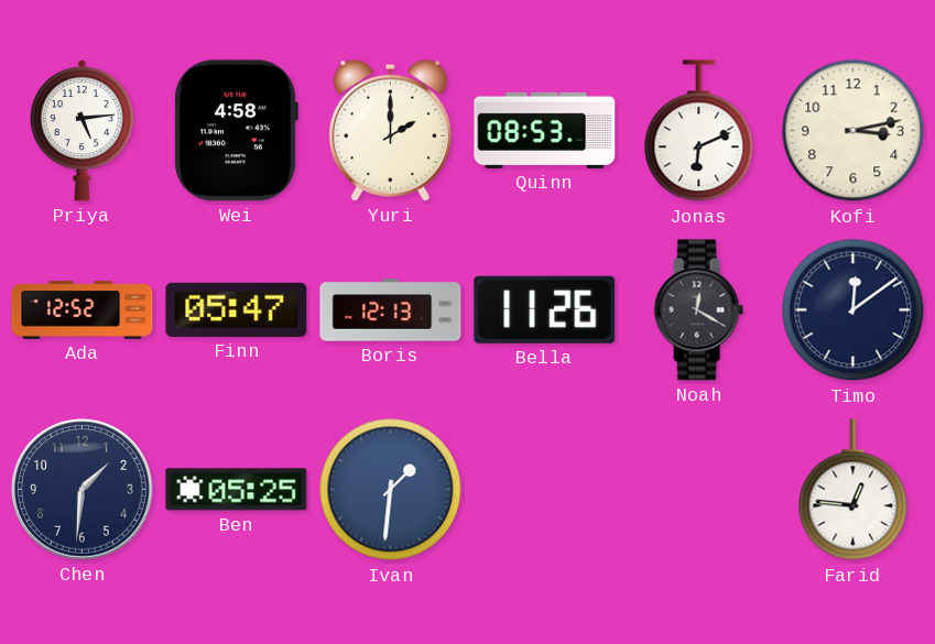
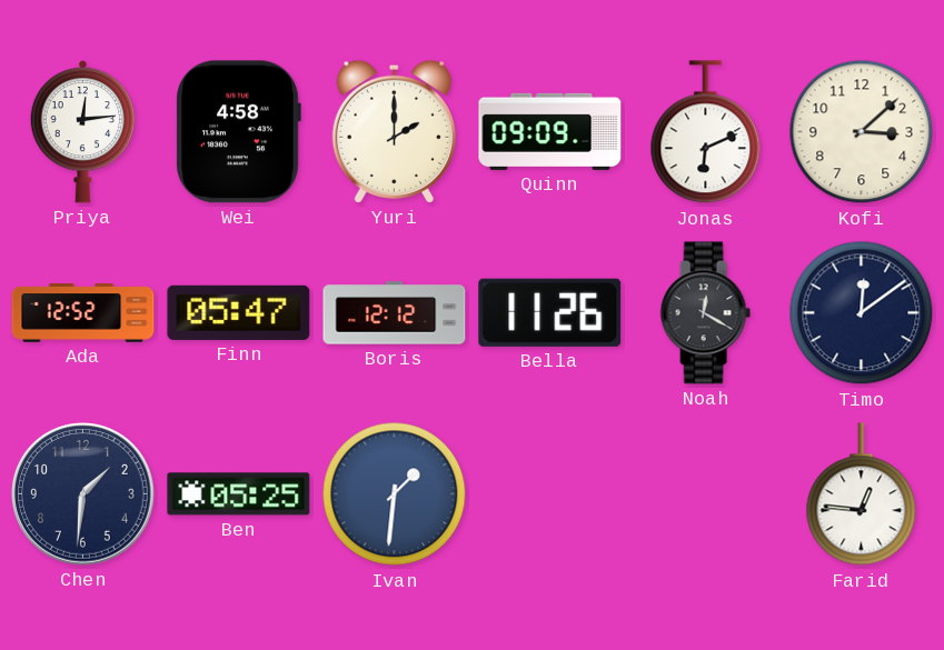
Priya: 5:14 -> 12:14 (82, 131)
Quinn: 08:53 -> 09:09 (550, 131)
Kofi: 3:13 -> 3:08 (862, 132)
Boris: 12:13 -> 12:12 (395, 313)
